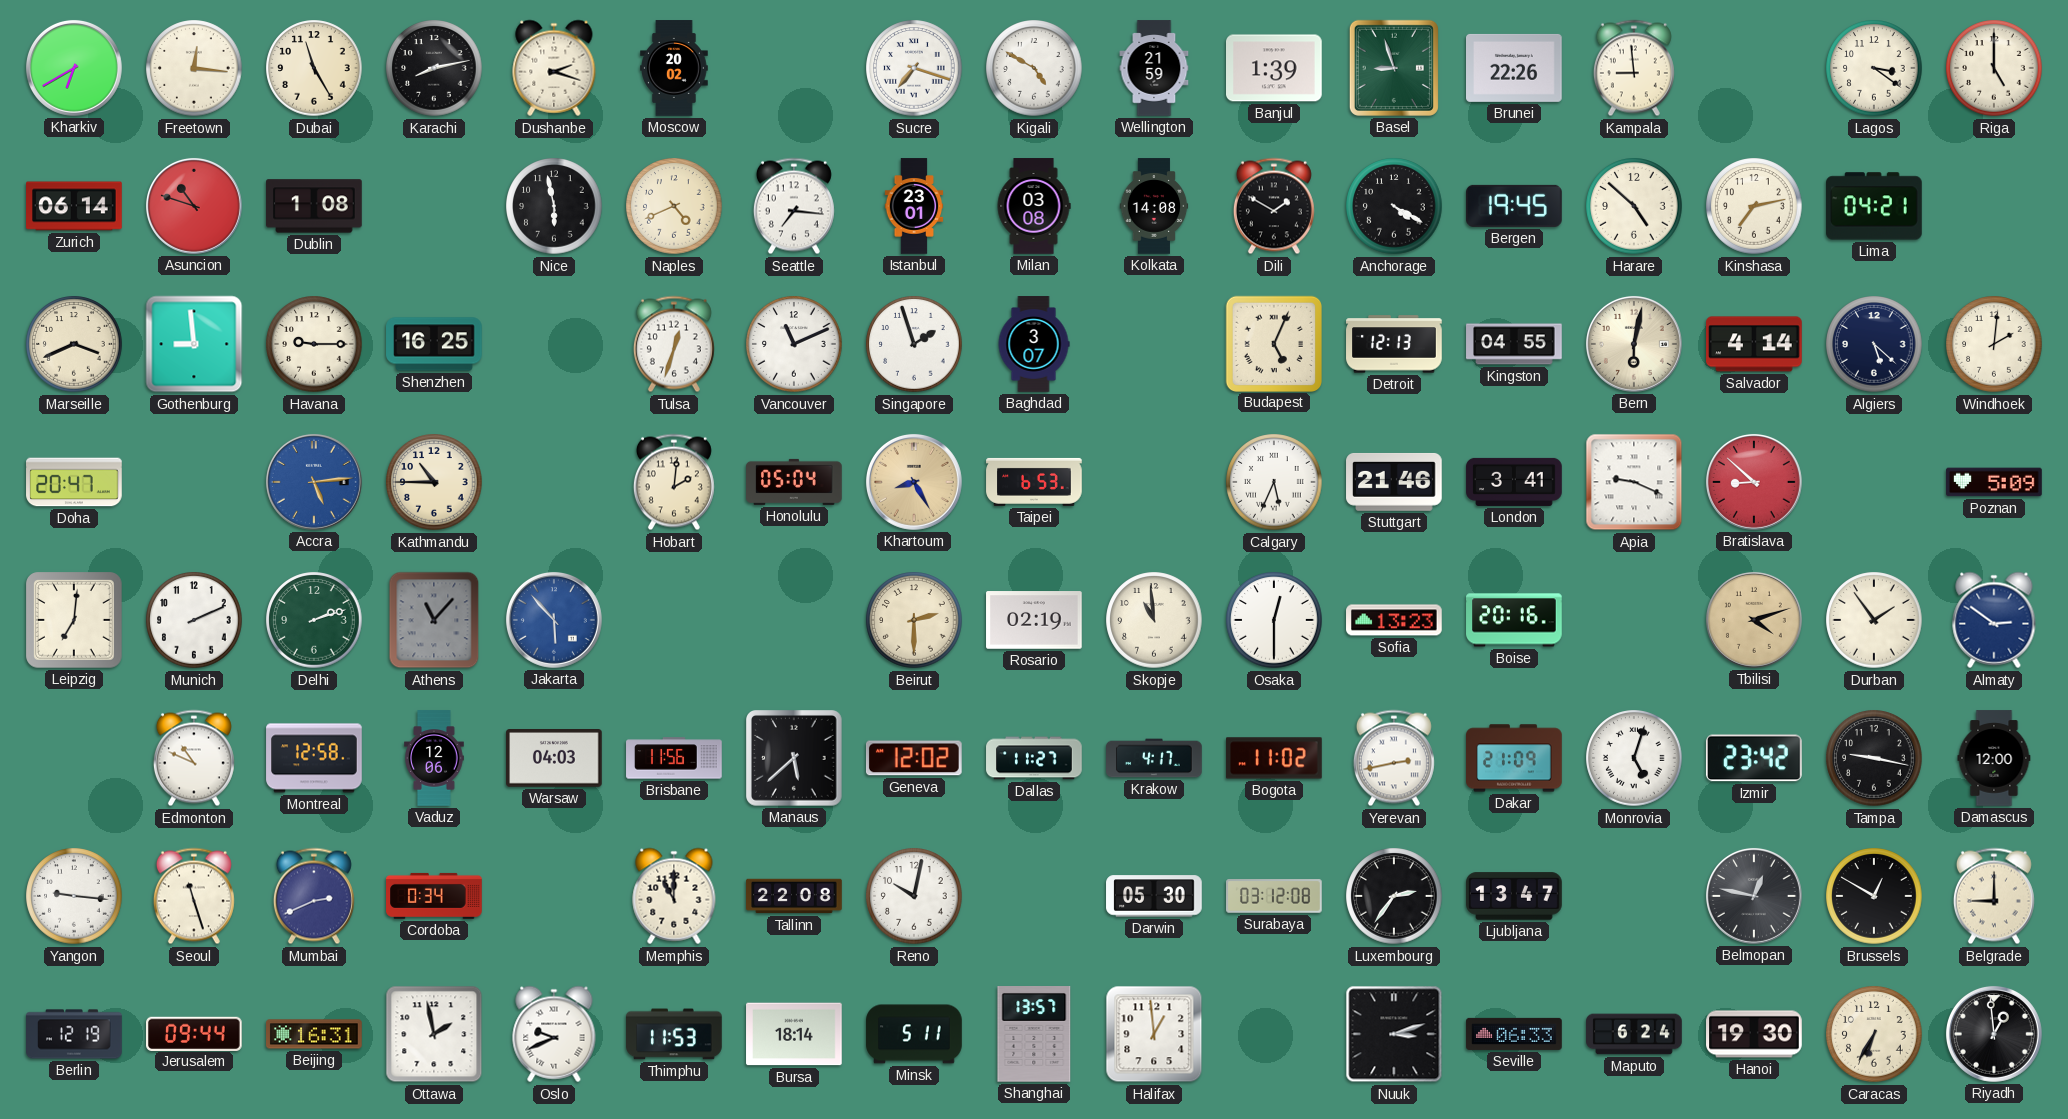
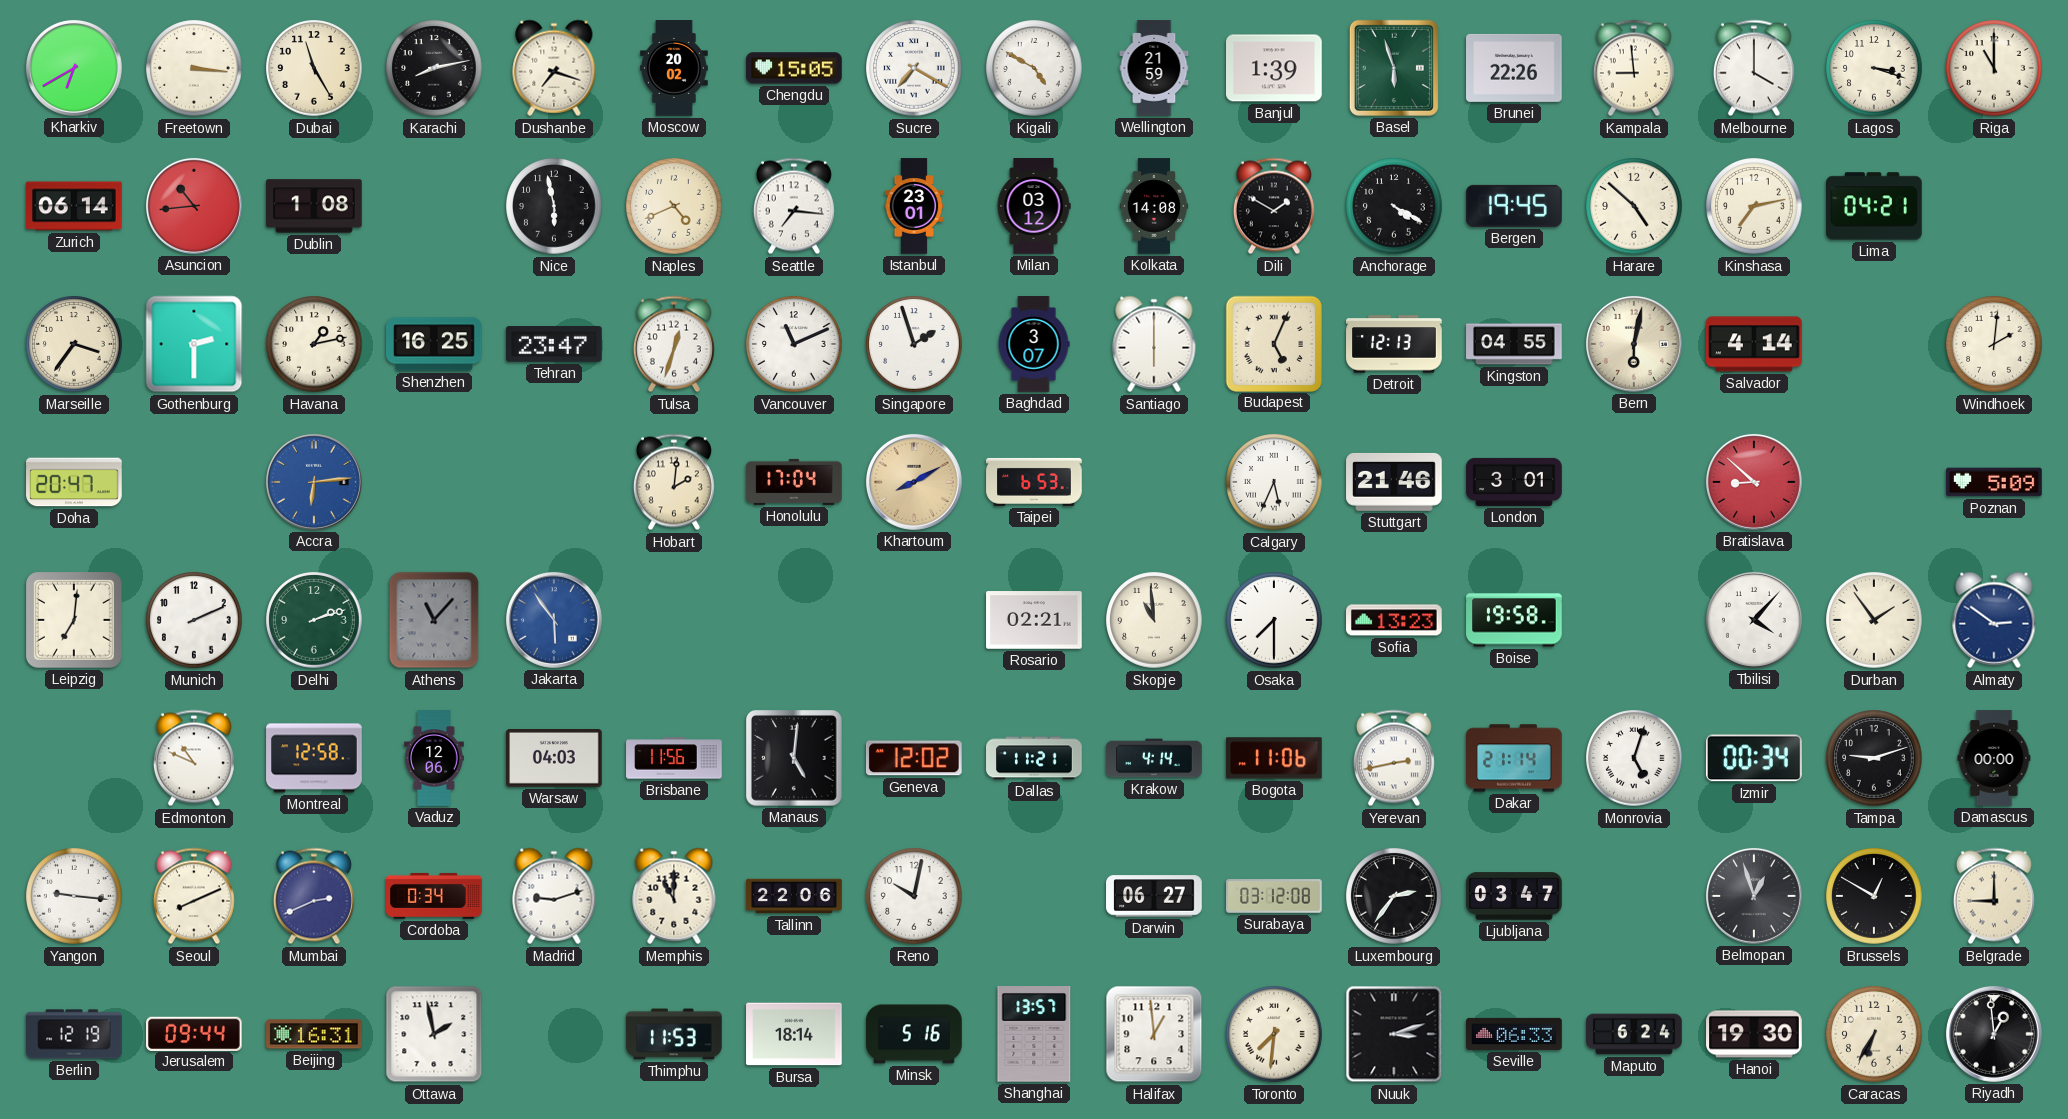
Freetown: 12:16 -> 3:16 (194, 68)
Dushanbe: 2:18 -> 7:18 (554, 68)
Chengdu: none -> 15:05 (794, 68)
Sucre: 7:18 -> 7:20 (914, 68)
Basel: 8:57 -> 5:57 (1394, 68)
Melbourne: none -> 4:00 (1754, 68)
Lagos: 3:21 -> 3:18 (1874, 68)
Riga: 5:00 -> 11:00 (1994, 68)
Asuncion: 10:48 -> 10:44 (194, 206)
Milan: 03:08 -> 03:12 (1034, 206)
Marseille: 3:41 -> 3:36 (74, 344)
Gothenburg: 8:59 -> 2:30 (194, 344)
Havana: 9:15 -> 1:13 (314, 344)
Tehran: none -> 23:47 (554, 344)
Santiago: none -> 6:00 (1154, 344)
Algiers: 5:22 -> none (1874, 344)
Accra: 5:14 -> 6:14 (314, 482)
Kathmandu: 10:45 -> none (434, 482)
Honolulu: 05:04 -> 17:04 (794, 482)
Khartoum: 8:25 -> 8:10 (914, 482)
London: 3:41 -> 3:01 (1514, 482)
Apia: 9:19 -> none (1634, 482)
Jakarta: 5:53 -> 5:54 (554, 620)
Beirut: 2:30 -> none (914, 620)
Rosario: 02:19 -> 02:21 (1034, 620)
Osaka: 12:30 -> 7:30 (1274, 620)
Boise: 20:16 -> 19:58 (1514, 620)
Tbilisi: 4:12 -> 4:07 (1754, 620)
Tbilisi dial: champagne -> white (1754, 620)
Manaus: 5:38 -> 5:01 (795, 759)
Dallas: 11:27 -> 11:21 (1034, 758)
Krakow: 4:17 -> 4:14 (1154, 758)
Bogota: 11:02 -> 11:06 (1274, 758)
Dakar: 21:09 -> 21:14 (1514, 758)
Izmir: 23:42 -> 00:34 (1754, 758)
Tampa: 9:17 -> 9:12 (1874, 758)
Damascus: 12:00 -> 00:00 (1994, 758)
Seoul: 11:27 -> 8:11 (194, 896)
Madrid: none -> 9:12 (554, 896)
Tallinn: 22:08 -> 22:06 (794, 896)
Darwin: 05:30 -> 06:27 (1154, 896)
Ljubljana: 13:47 -> 03:47 (1514, 896)
Belmopan: 12:47 -> 12:57 (1754, 896)
Oslo: 9:41 -> none (554, 1034)
Minsk: 5:11 -> 5:16 (914, 1034)
Toronto: none -> 7:31 (1274, 1034)
